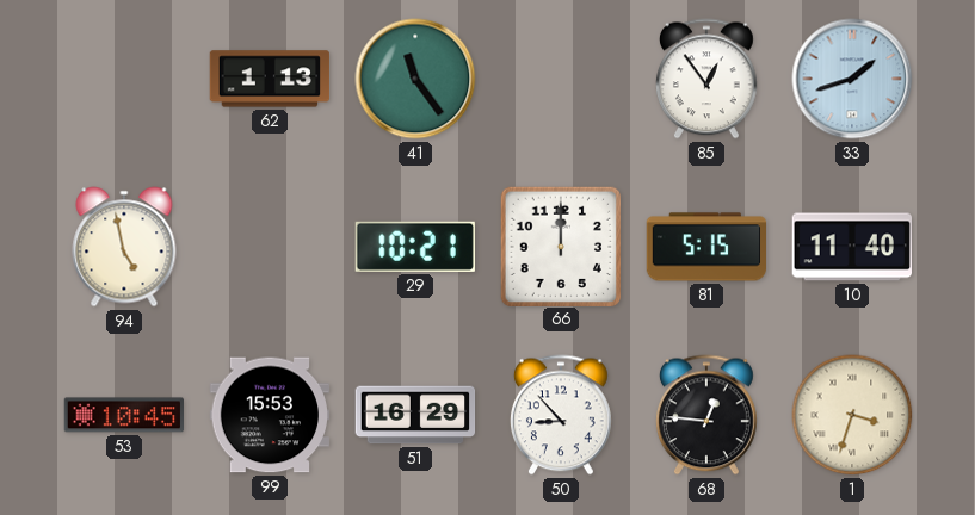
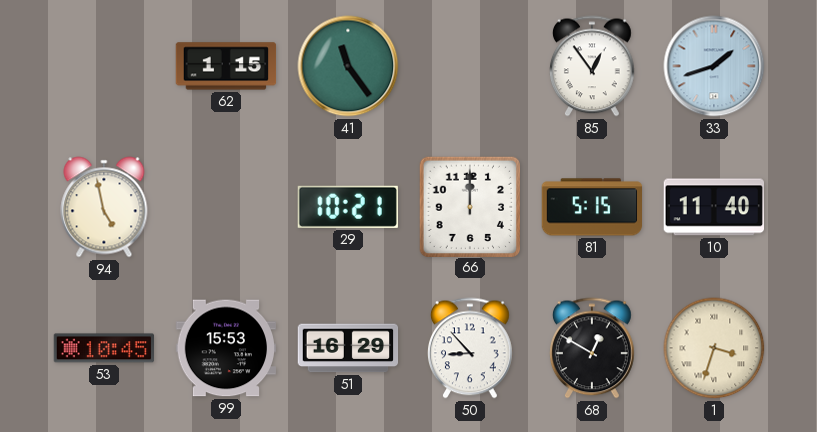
62: 1:13 -> 1:15 (226, 66)
68: 12:46 -> 12:50 (592, 348)
